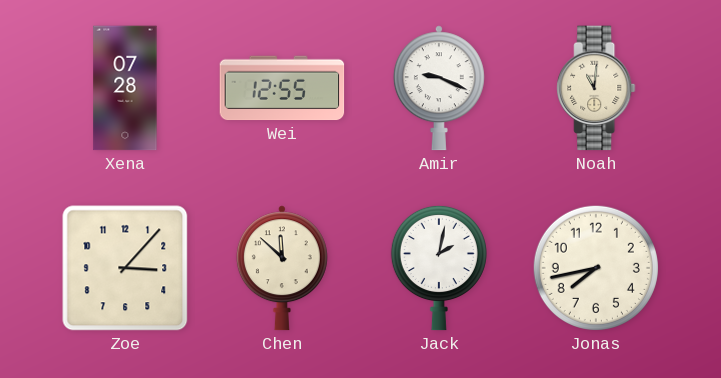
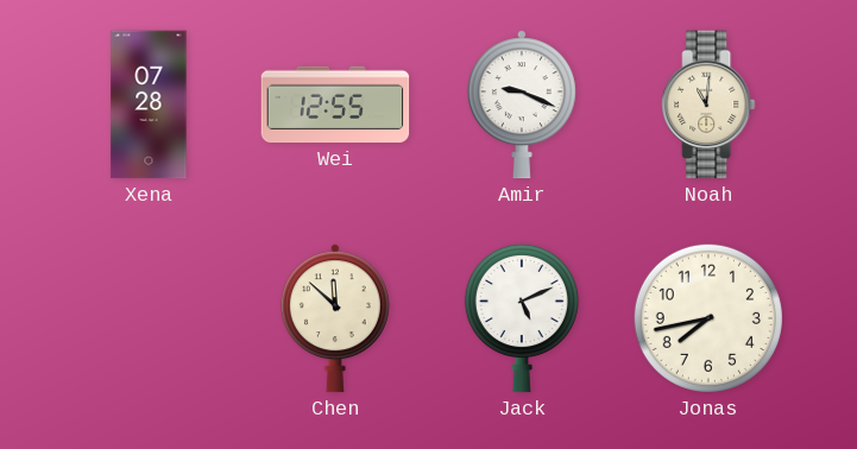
Zoe: 3:07 -> none (125, 268)
Jack: 2:02 -> 5:11 (522, 318)
